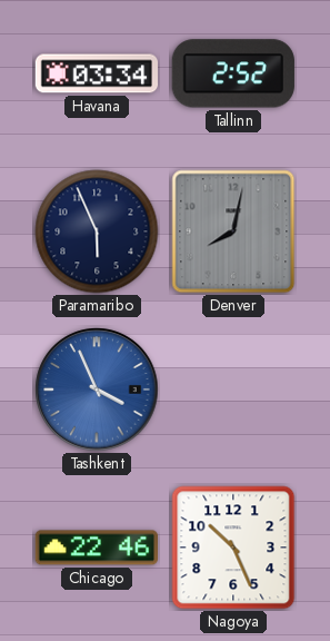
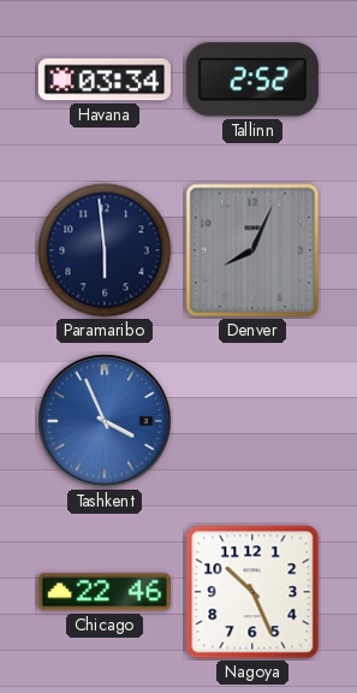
Paramaribo: 5:56 -> 5:59 (105, 250)
Denver: 8:02 -> 8:04 (252, 250)
